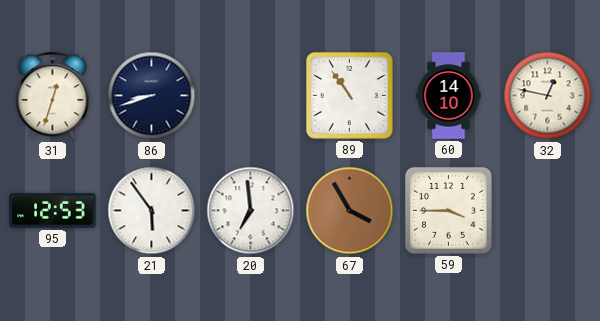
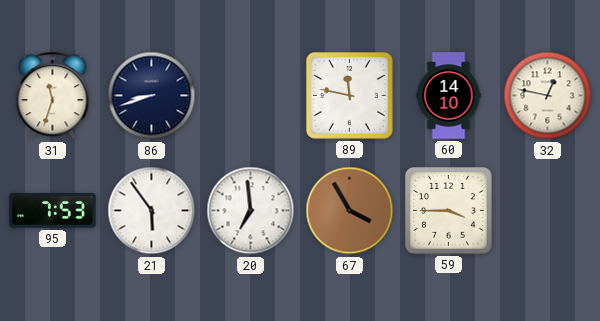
31: 12:33 -> 11:33 (53, 96)
89: 10:54 -> 11:47 (349, 95)
95: 12:53 -> 7:53 (53, 211)
